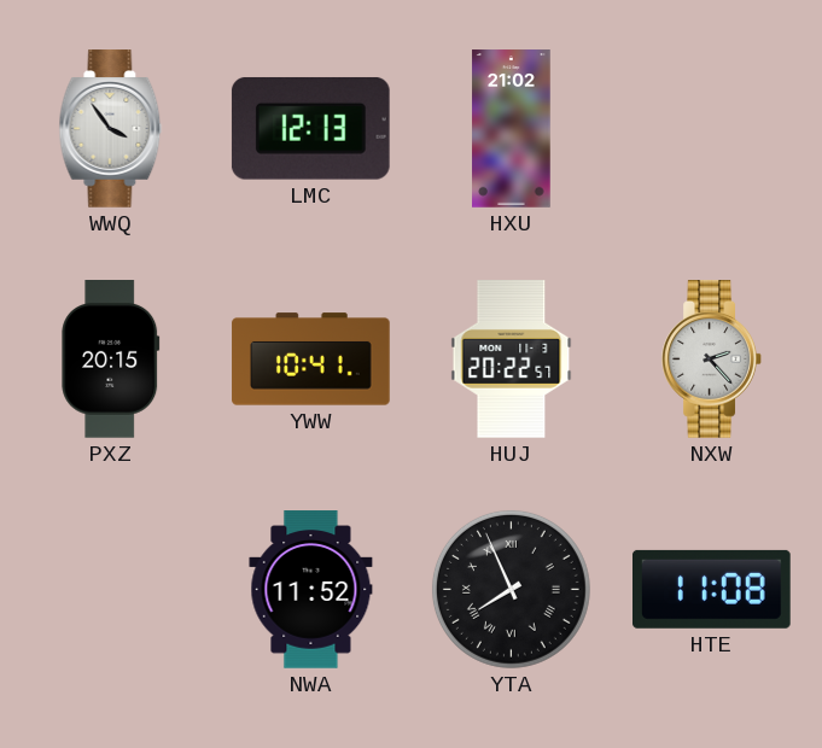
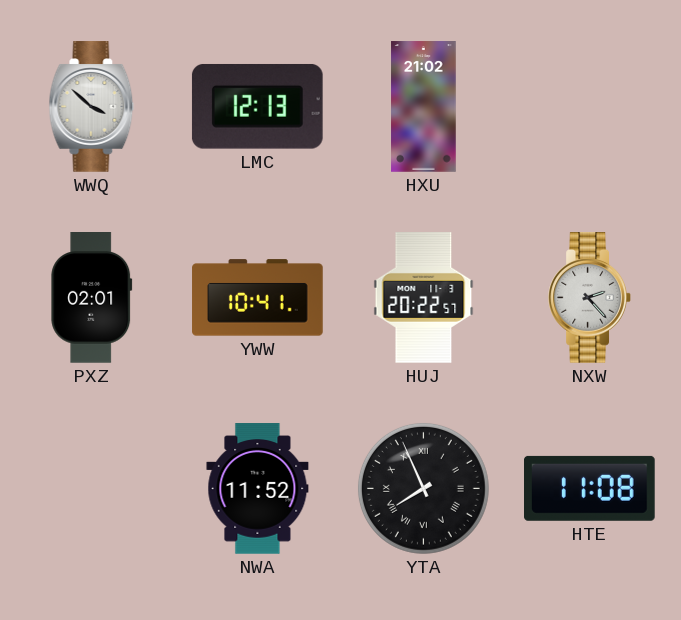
WWQ: 3:54 -> 3:52 (92, 107)
PXZ: 20:15 -> 02:01 (92, 298)
